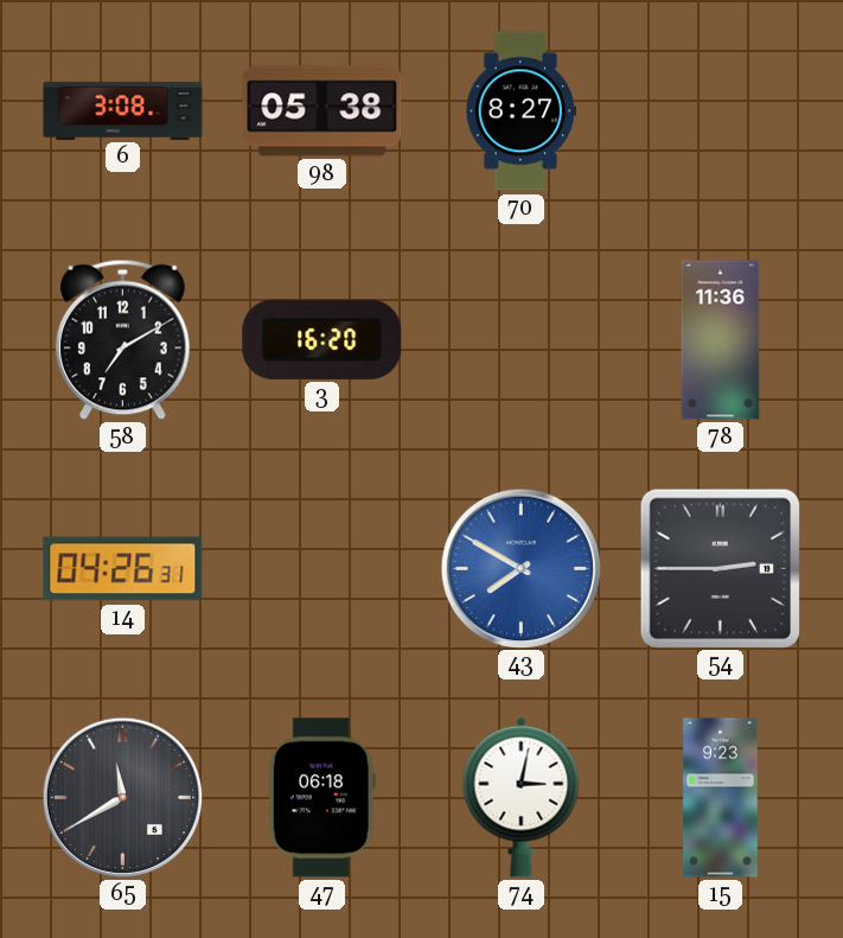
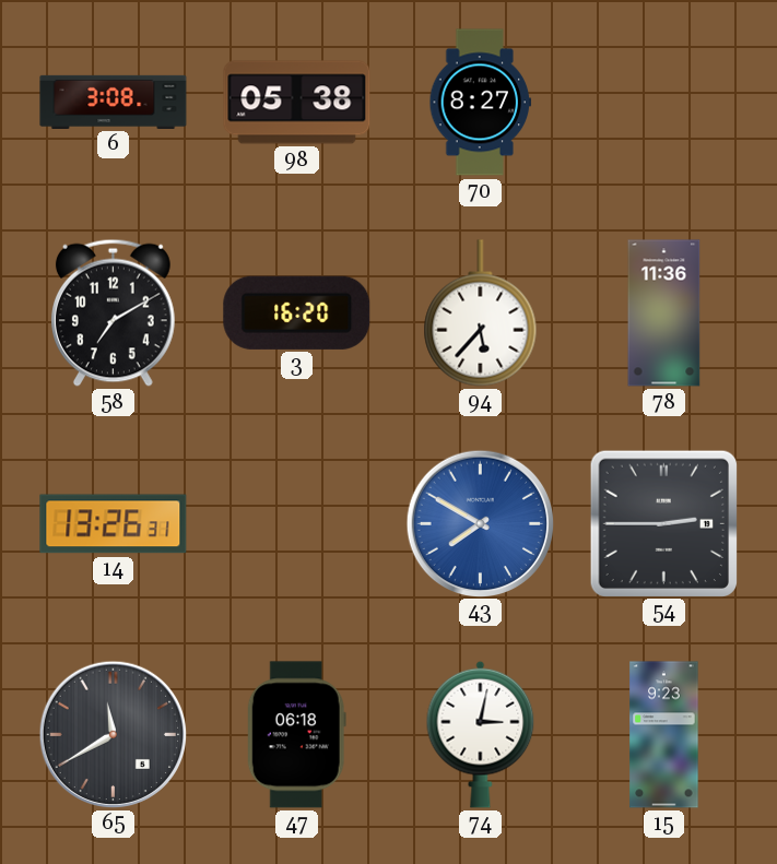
94: none -> 5:37 (481, 313)
14: 04:26 -> 13:26 (114, 524)
